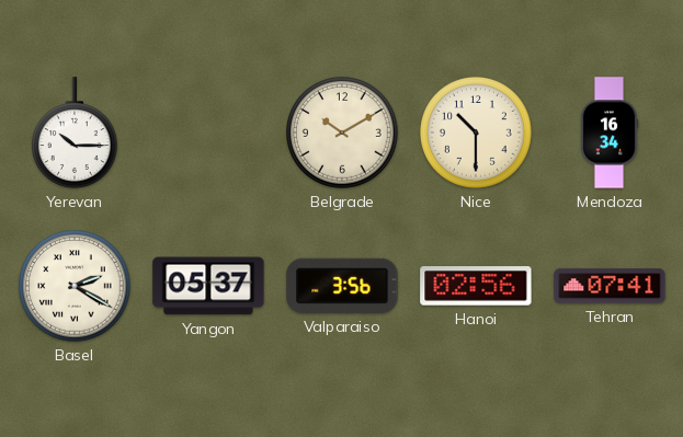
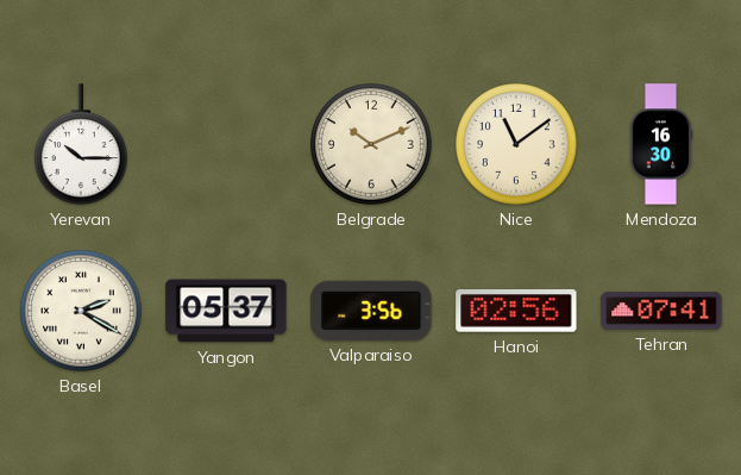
Belgrade: 10:10 -> 10:11 (371, 144)
Nice: 10:30 -> 11:09 (516, 144)
Mendoza: 16:34 -> 16:30 (661, 144)
